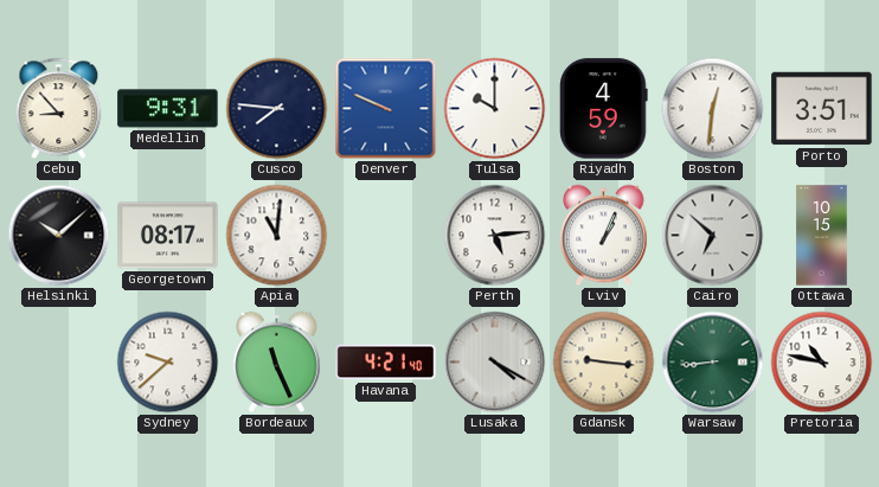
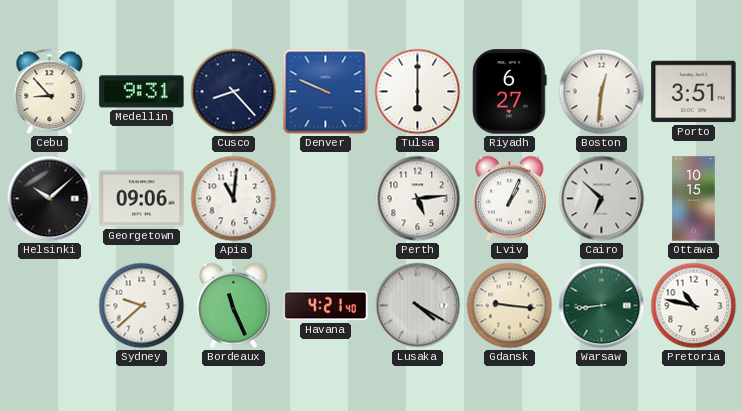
Cusco: 7:46 -> 8:23 (234, 92)
Tulsa: 10:00 -> 6:00 (418, 92)
Riyadh: 4:59 -> 6:27 (510, 92)
Georgetown: 08:17 -> 09:06 (142, 199)
